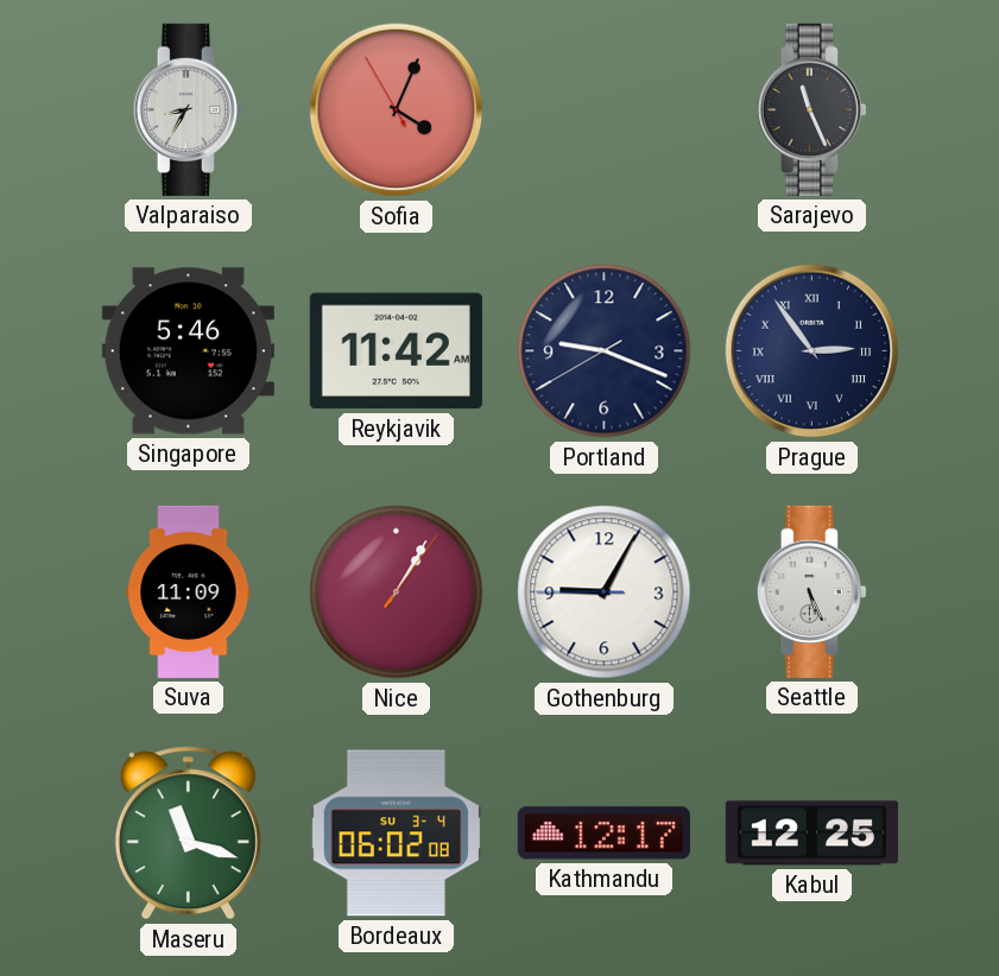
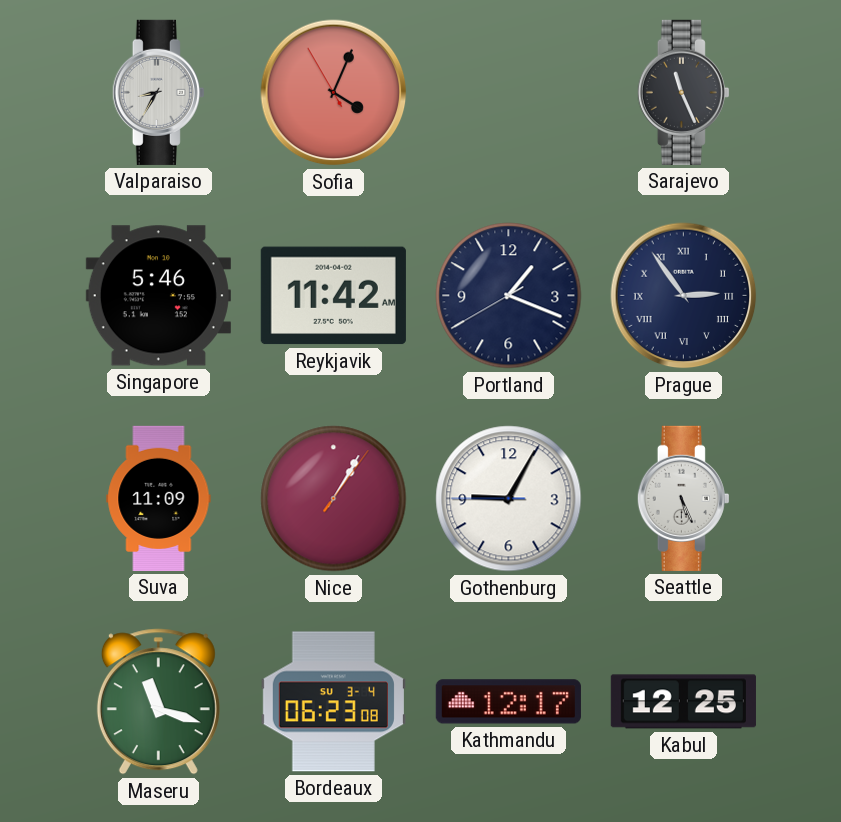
Portland: 9:18 -> 1:18 (509, 296)
Bordeaux: 06:02 -> 06:23 (333, 702)
